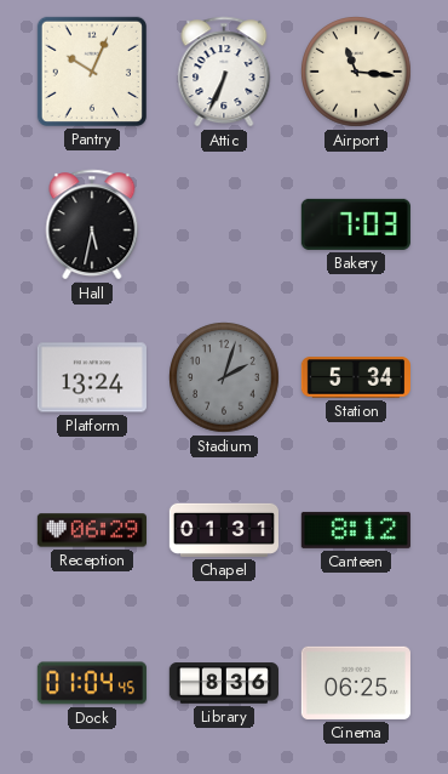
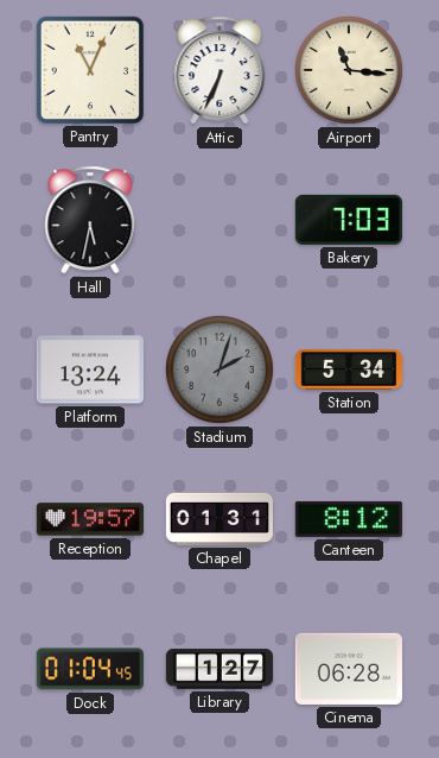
Pantry: 10:04 -> 11:04 (90, 70)
Reception: 06:29 -> 19:57 (89, 519)
Library: 8:36 -> 1:27 (218, 669)
Cinema: 06:25 -> 06:28 (349, 669)
